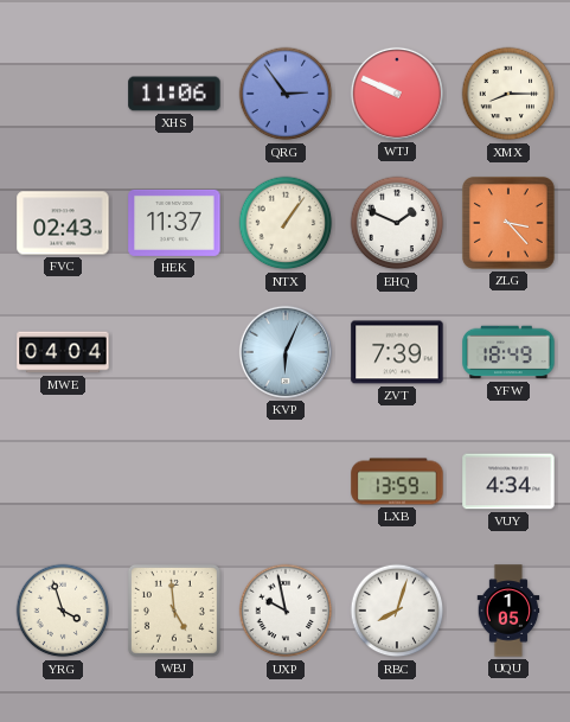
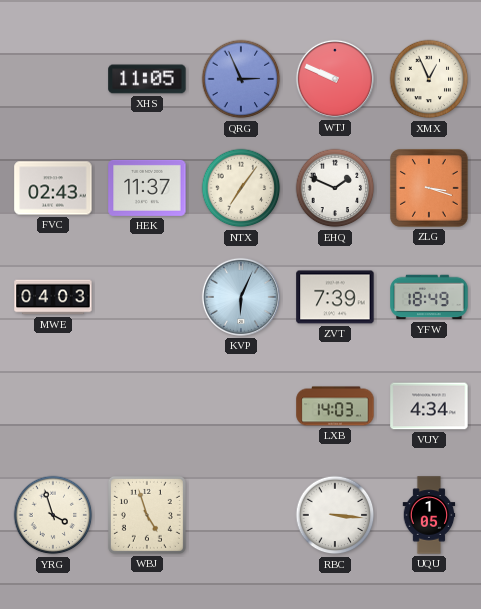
XHS: 11:06 -> 11:05 (147, 79)
QRG: 2:54 -> 2:56 (241, 79)
XMX: 8:15 -> 12:56 (429, 79)
NTX: 1:06 -> 7:06 (241, 188)
ZLG: 3:23 -> 3:18 (430, 189)
MWE: 04:04 -> 04:03 (53, 297)
LXB: 13:59 -> 14:03 (335, 406)
WBJ: 4:59 -> 4:57 (147, 515)
UXP: 9:58 -> none (286, 611)
RBC: 8:03 -> 3:16 (335, 515)
